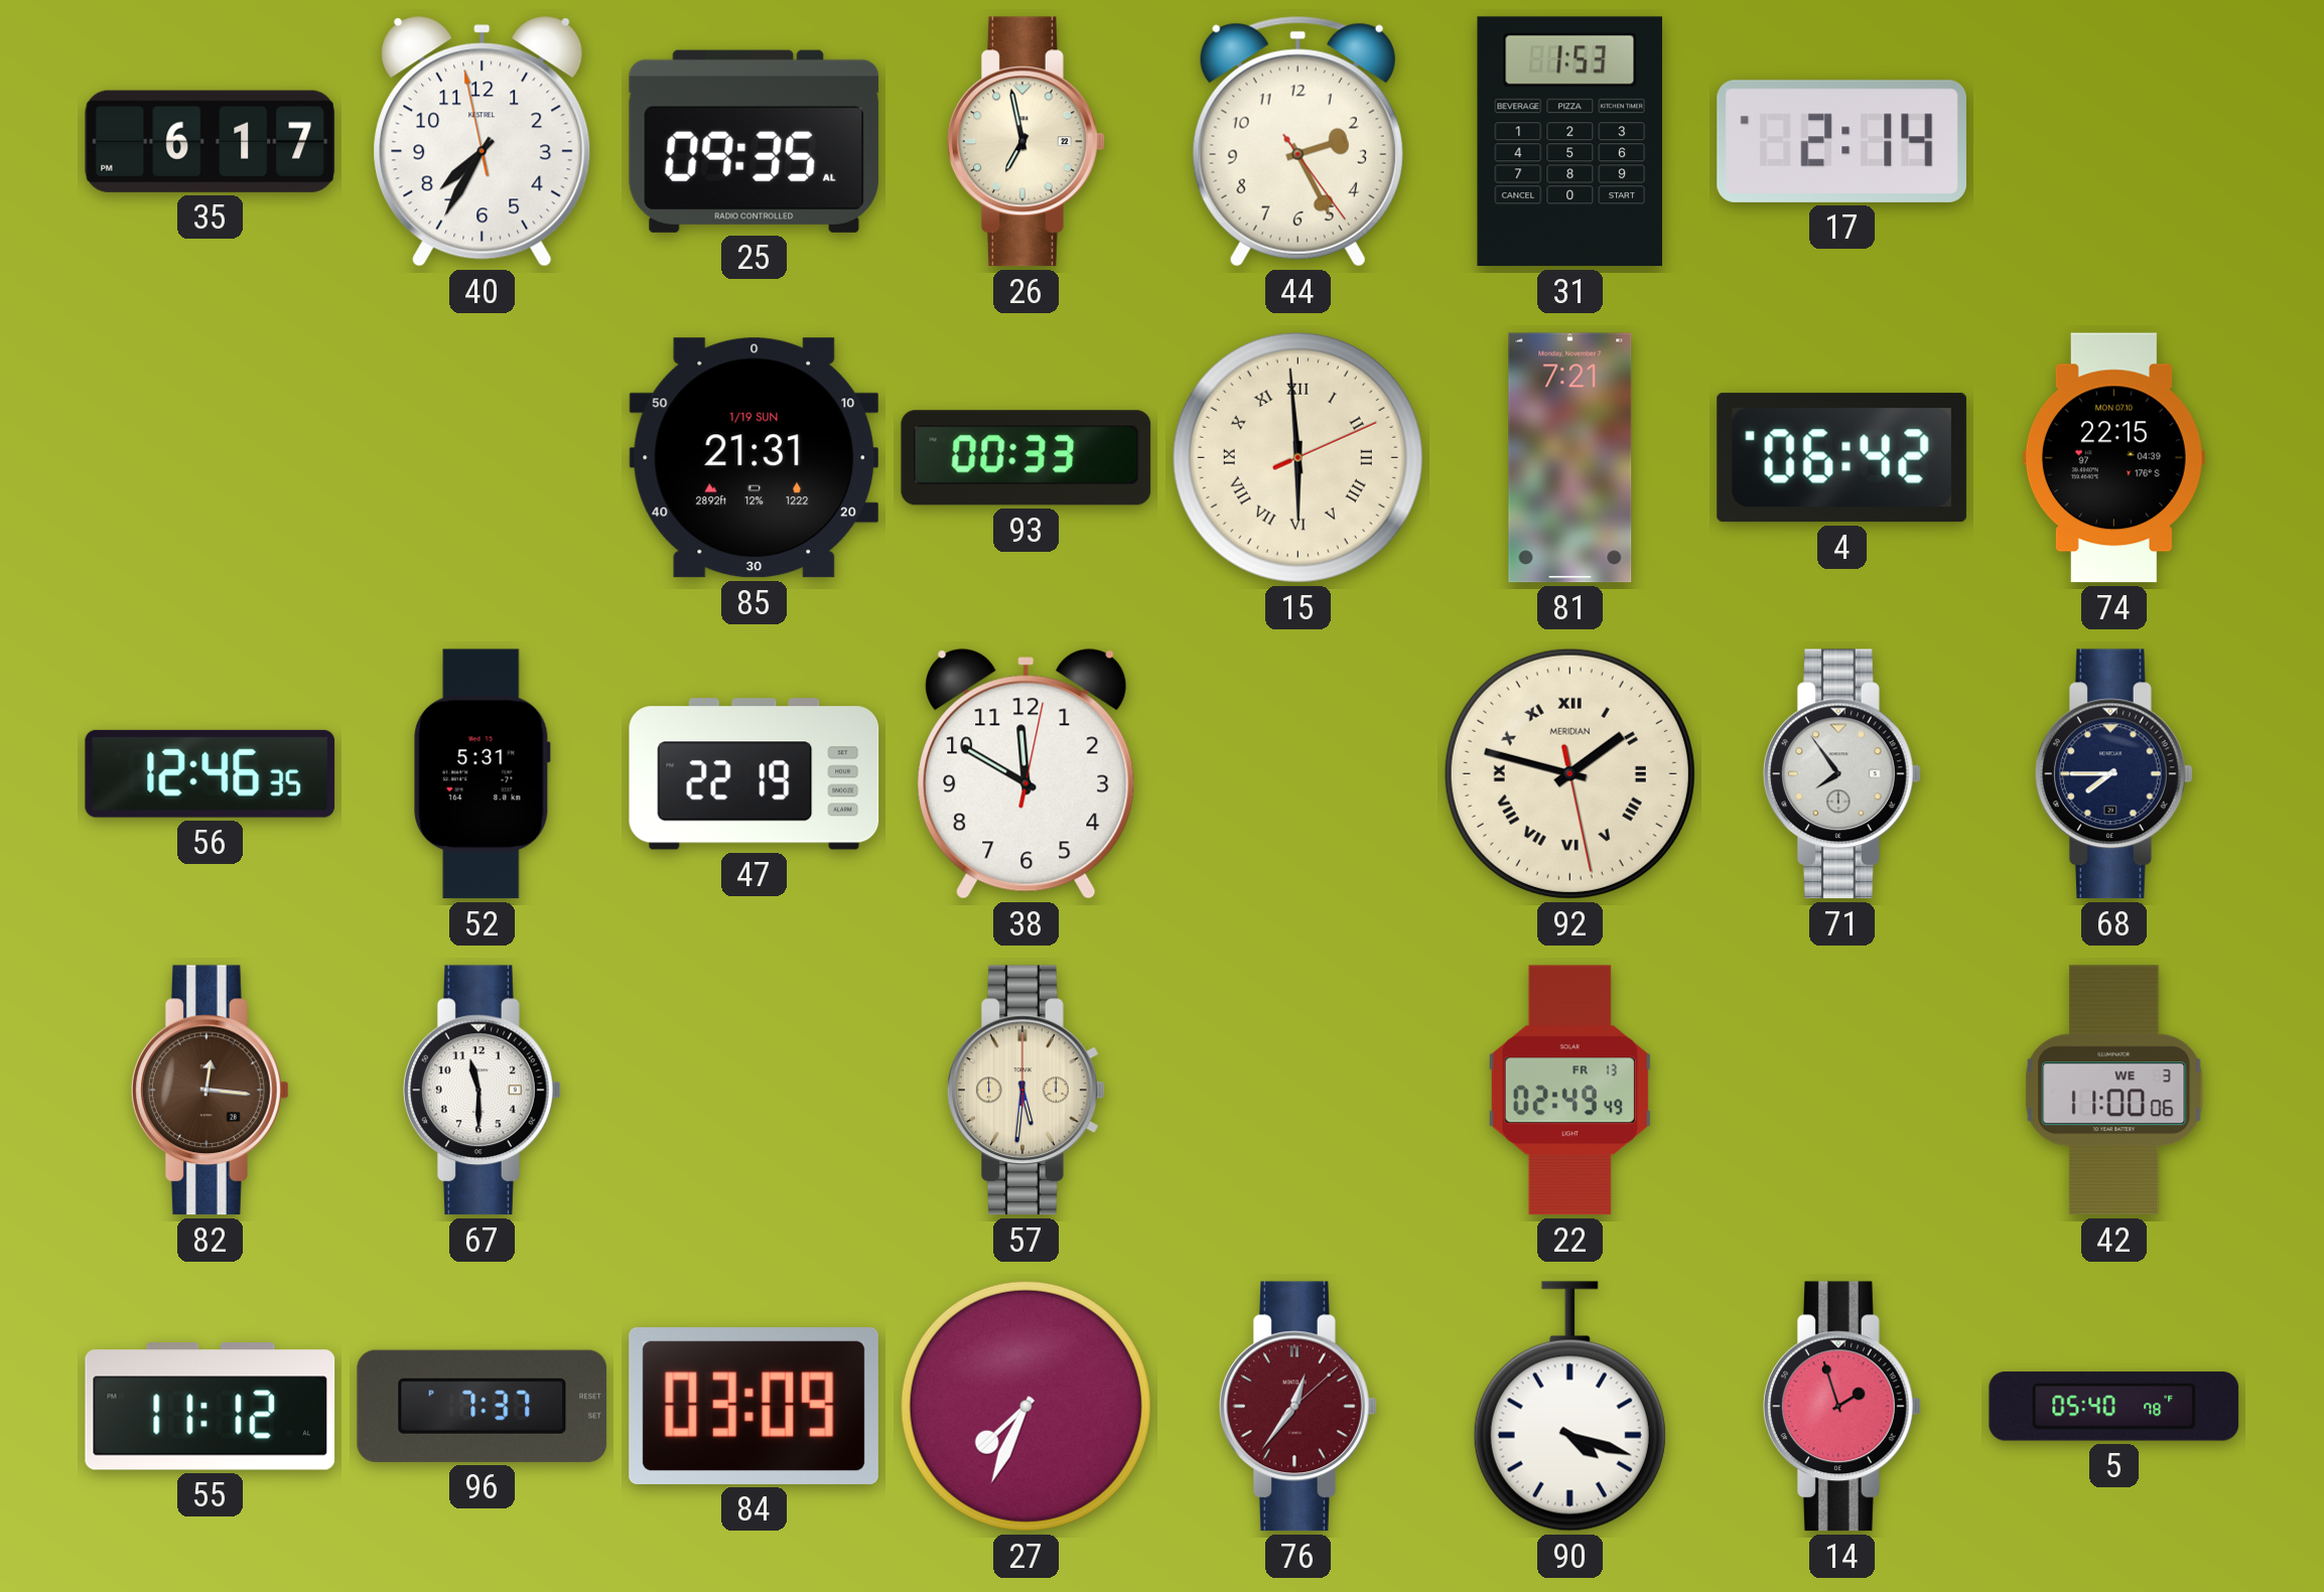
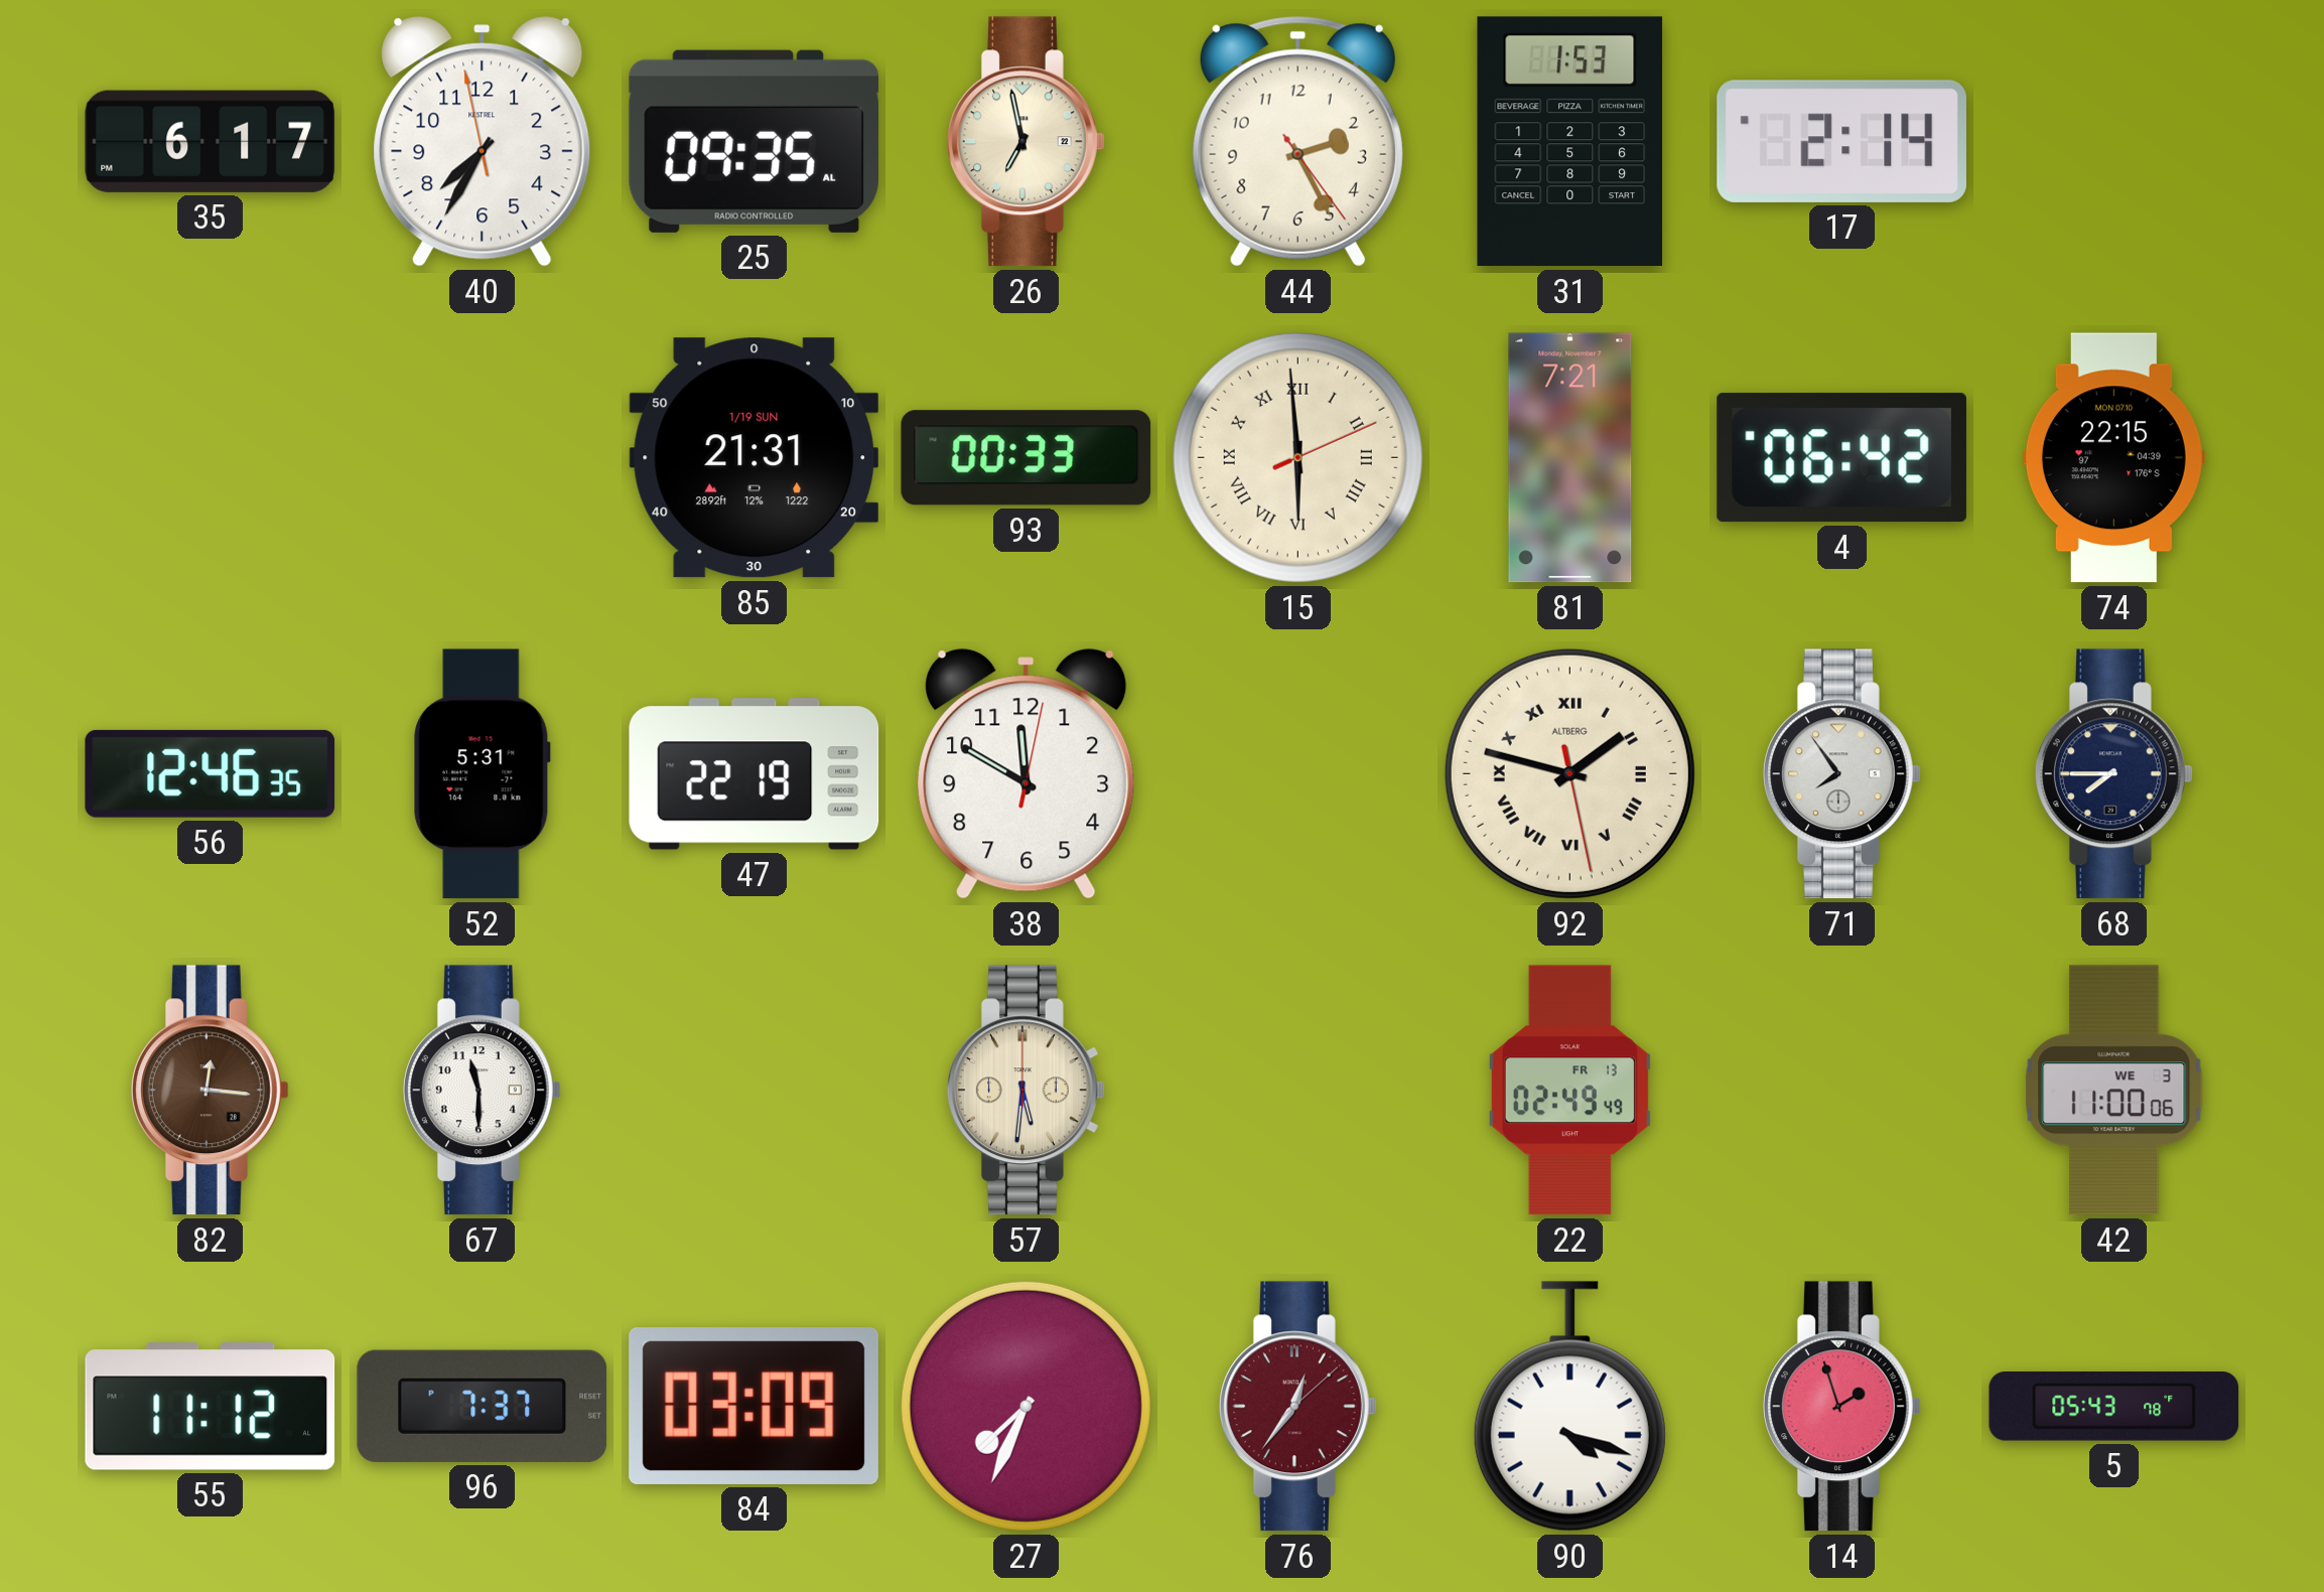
92 brand: MERIDIAN -> ALTBERG (1569, 773)
5: 05:40 -> 05:43 (2114, 1407)
